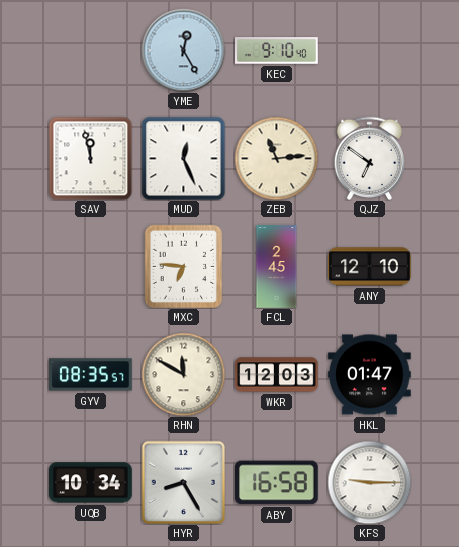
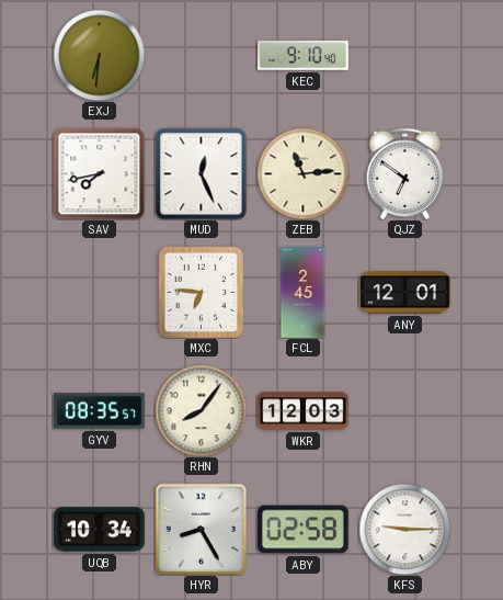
EXJ: none -> 6:31 (99, 55)
YME: 12:25 -> none (183, 50)
SAV: 11:58 -> 7:43 (99, 173)
ANY: 12:10 -> 12:01 (405, 293)
RHN: 11:50 -> 8:06 (201, 410)
HKL: 01:47 -> none (370, 375)
ABY: 16:58 -> 02:58 (304, 530)
